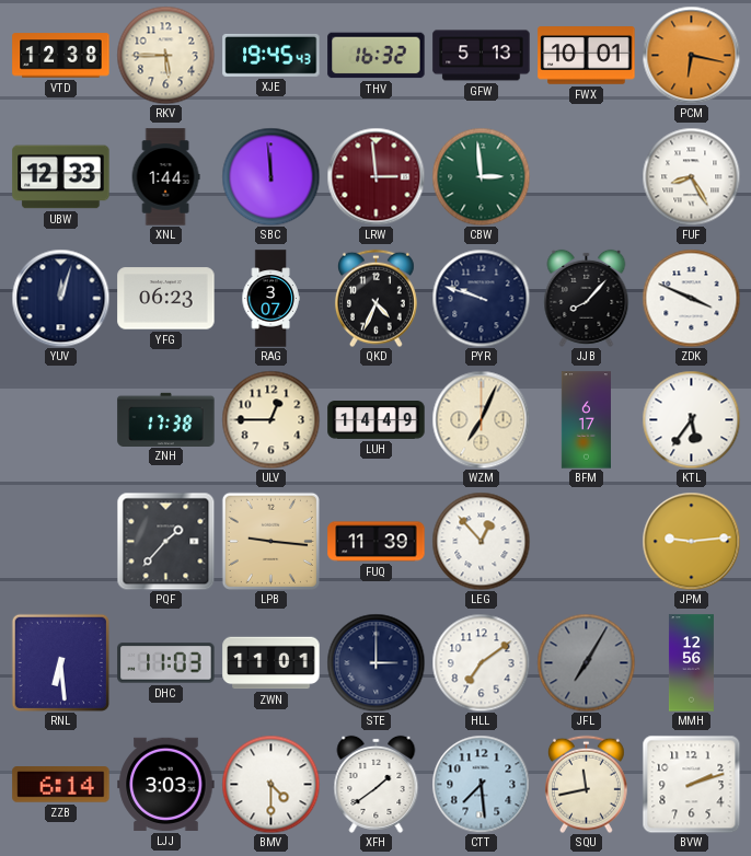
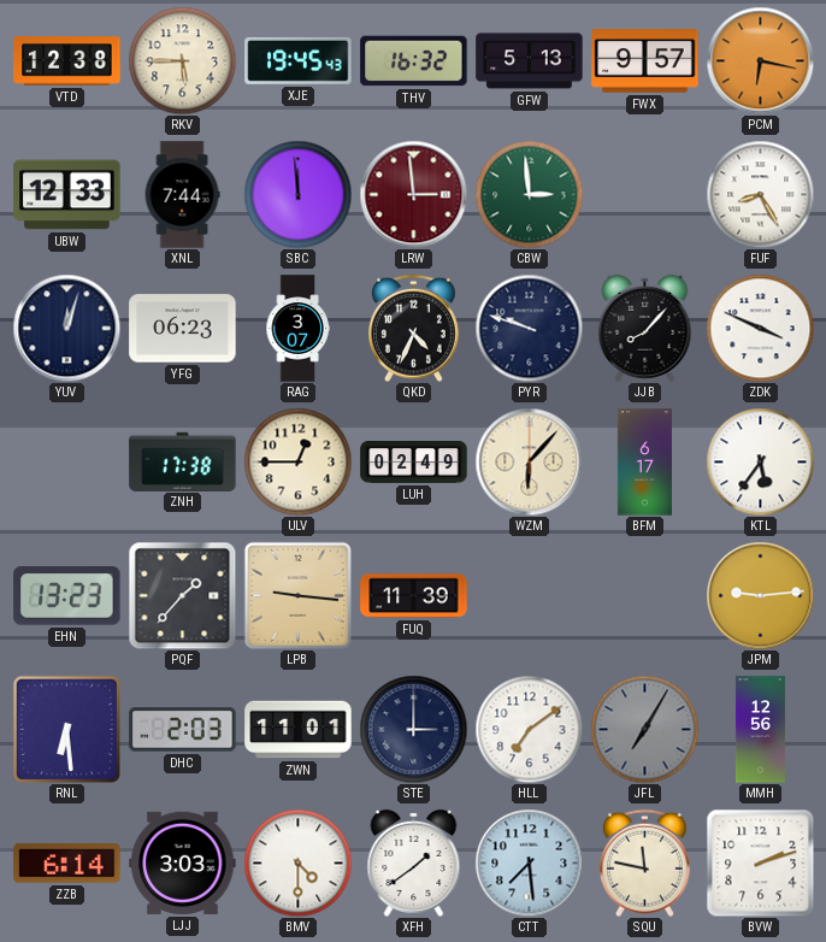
FWX: 10:01 -> 9:57 (645, 61)
XNL: 1:44 -> 7:44 (182, 195)
LUH: 14:49 -> 02:49 (414, 463)
WZM: 7:04 -> 6:07 (529, 461)
EHN: none -> 13:23 (67, 596)
LEG: 12:53 -> none (481, 541)
DHC: 11:03 -> 2:03 (183, 730)
SQU: 11:43 -> 11:47 (644, 862)
